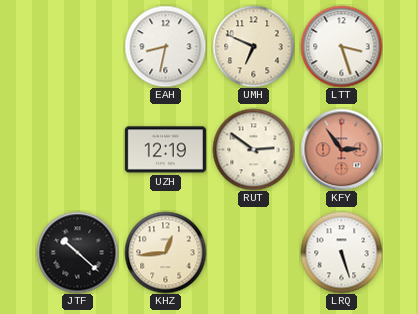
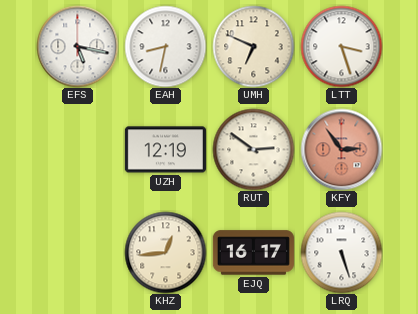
EFS: none -> 5:17 (77, 46)
JTF: 10:22 -> none (77, 252)
EJQ: none -> 16:17 (253, 253)
